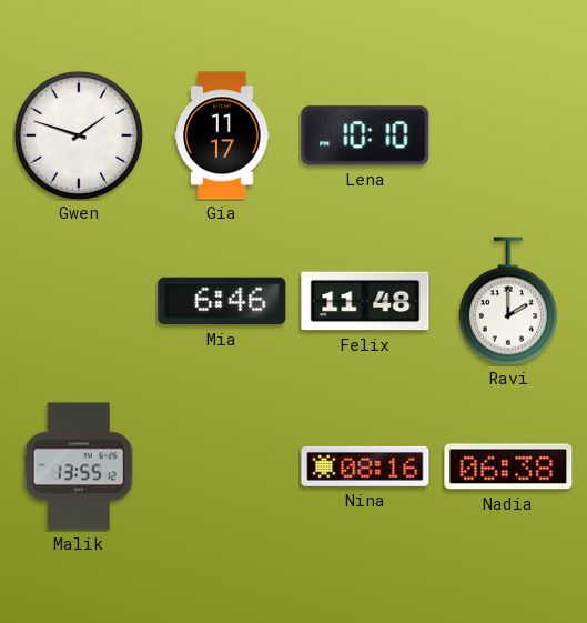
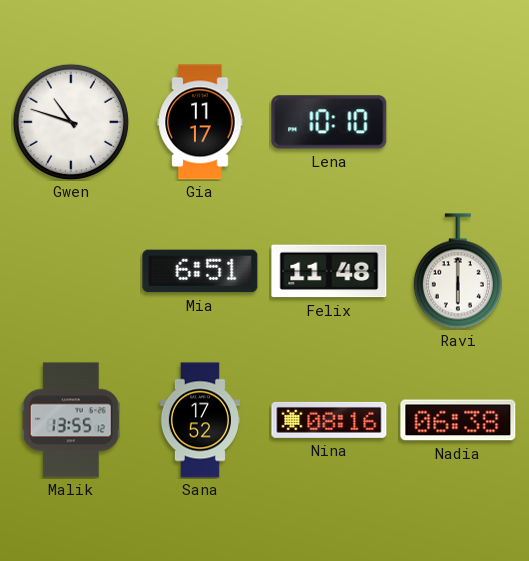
Gwen: 1:48 -> 10:48 (71, 122)
Mia: 6:46 -> 6:51 (200, 271)
Ravi: 2:00 -> 6:00 (458, 271)
Sana: none -> 17:52 (200, 420)
